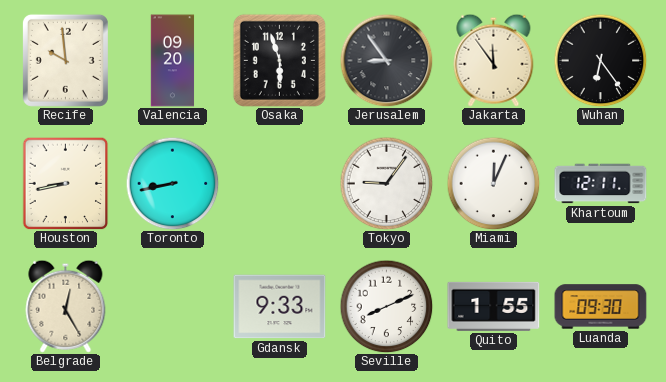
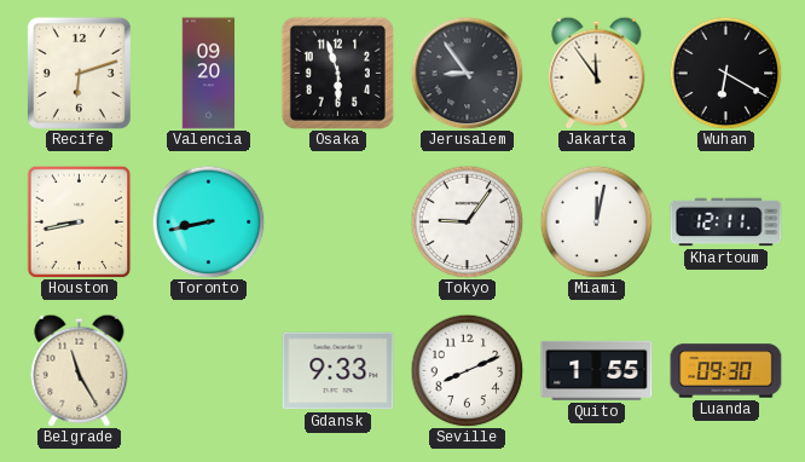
Recife: 9:59 -> 6:12 (79, 73)
Wuhan: 6:24 -> 6:20 (725, 73)
Miami: 12:04 -> 12:02 (596, 221)
Belgrade: 12:25 -> 11:25 (80, 370)
